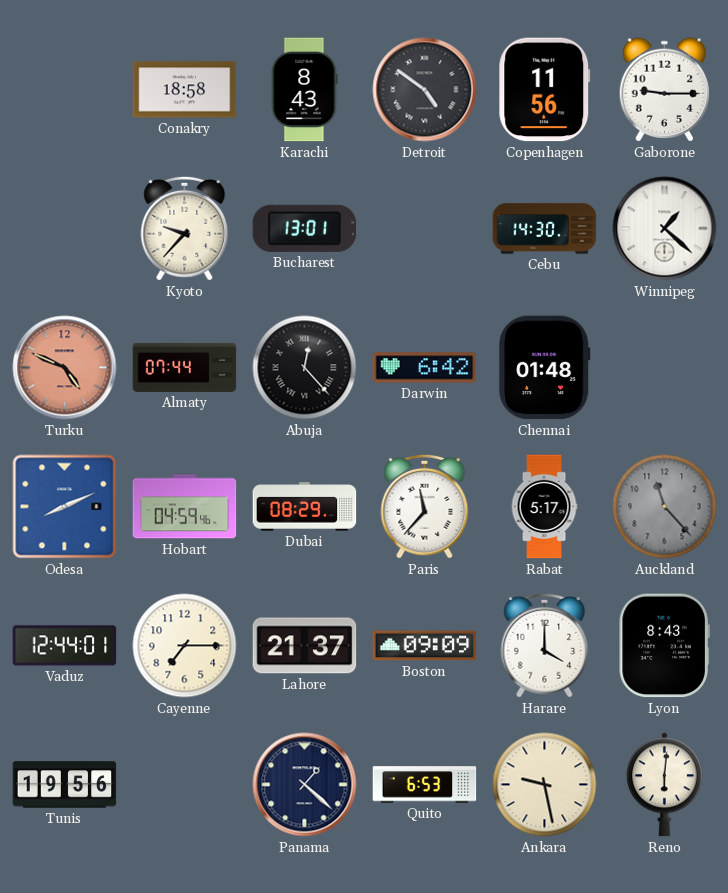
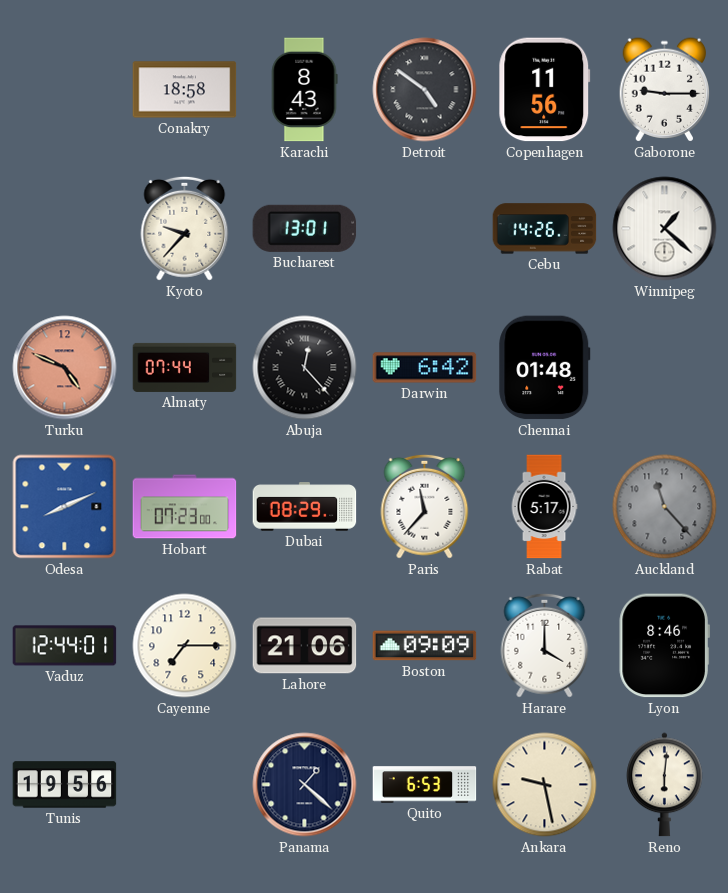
Cebu: 14:30 -> 14:26 (545, 229)
Hobart: 04:59 -> 07:23 (185, 507)
Lahore: 21:37 -> 21:06 (305, 646)
Lyon: 8:43 -> 8:46 (664, 646)
